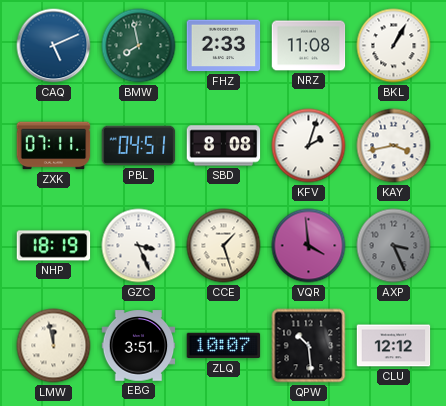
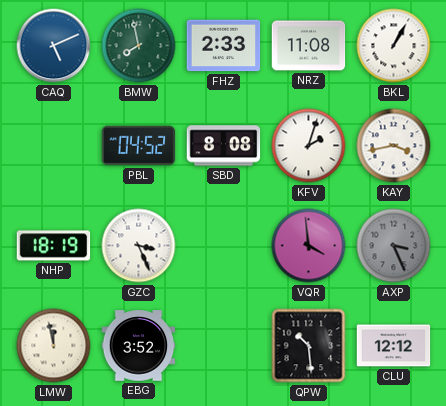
ZXK: 07:11 -> none (54, 146)
PBL: 04:51 -> 04:52 (139, 146)
CCE: 1:27 -> none (224, 246)
EBG: 3:51 -> 3:52 (139, 346)
ZLQ: 10:07 -> none (224, 346)
